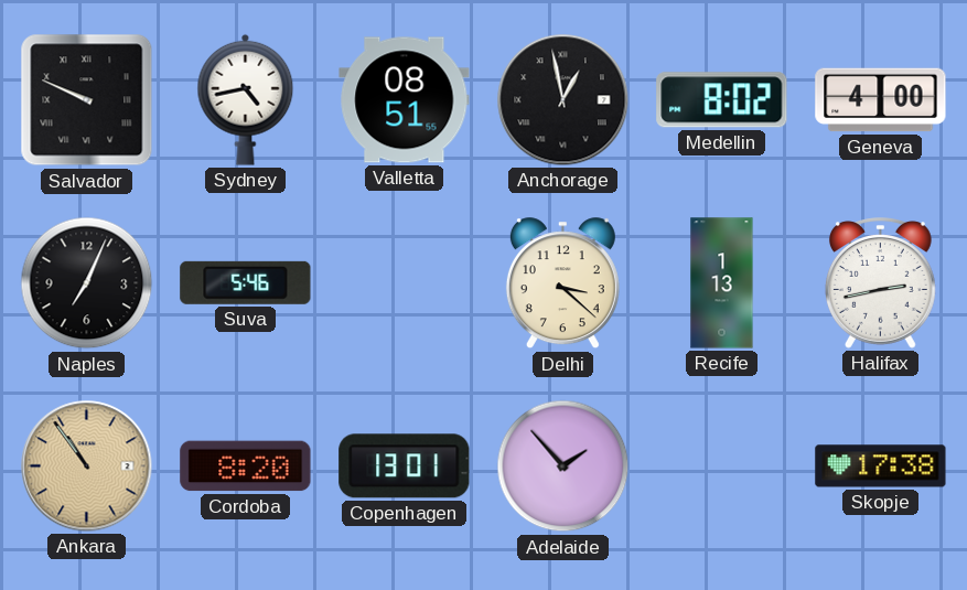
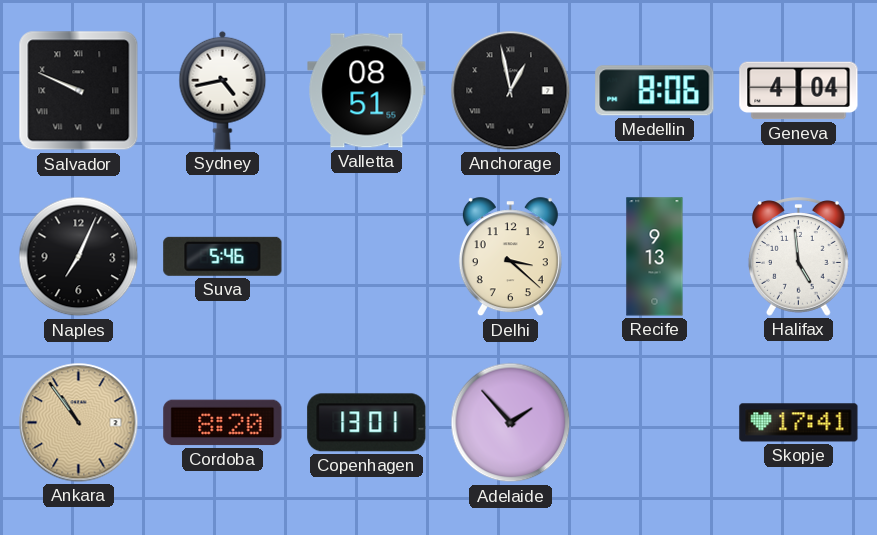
Medellin: 8:02 -> 8:06 (655, 91)
Geneva: 4:00 -> 4:04 (799, 91)
Recife: 1:13 -> 9:13 (655, 257)
Halifax: 2:43 -> 4:59 (798, 257)
Skopje: 17:38 -> 17:41 (799, 423)
